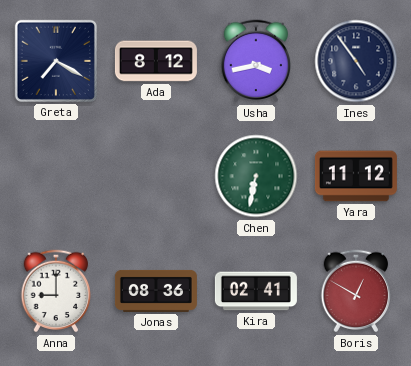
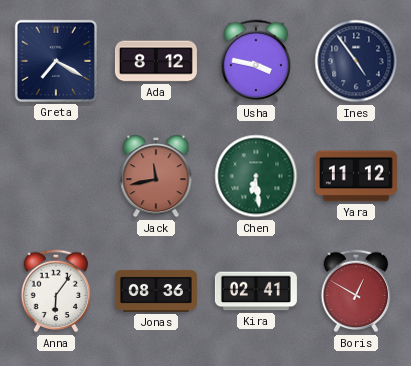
Usha: 3:43 -> 3:47 (256, 61)
Jack: none -> 11:43 (156, 176)
Chen: 6:32 -> 6:29 (256, 176)
Anna: 9:00 -> 6:06 (56, 291)
